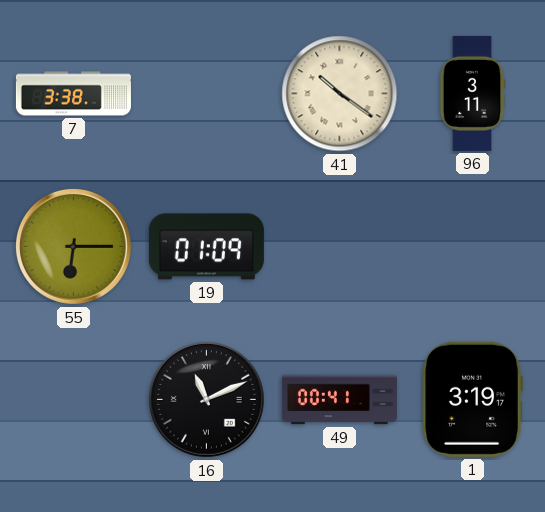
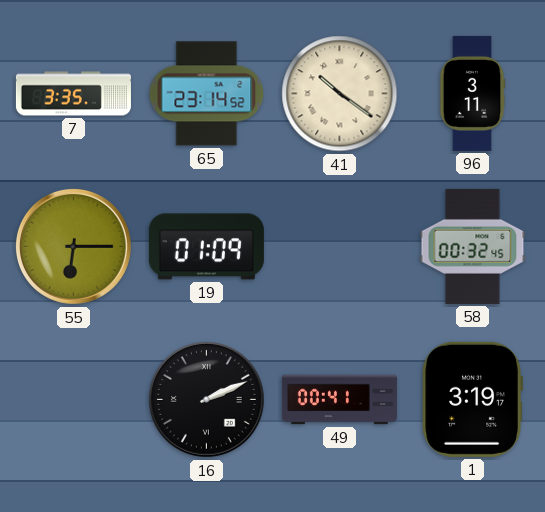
7: 3:38 -> 3:35 (73, 94)
65: none -> 23:14 (207, 94)
58: none -> 00:32 (473, 246)
16: 11:11 -> 2:11 (207, 400)
